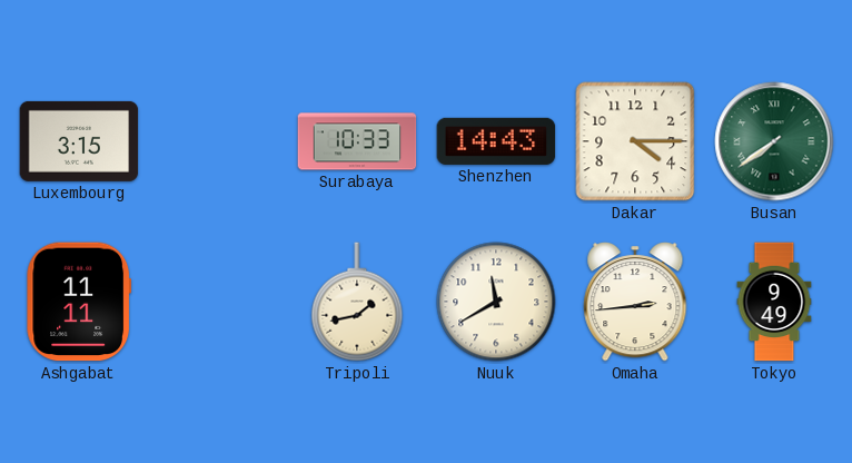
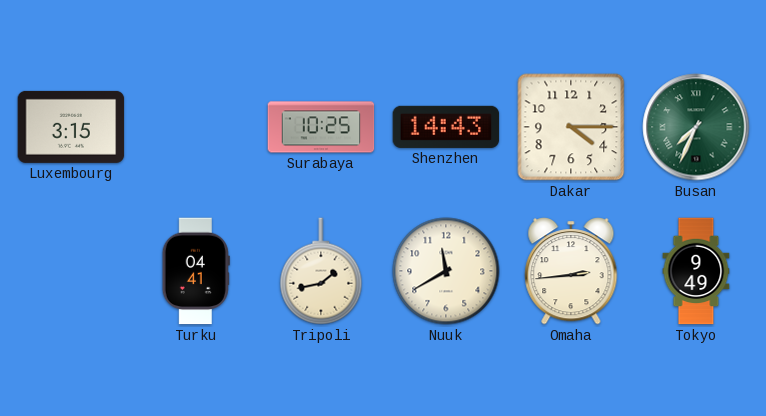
Surabaya: 10:33 -> 10:25 (321, 127)
Busan: 7:39 -> 7:34 (696, 127)
Ashgabat: 11:11 -> none (79, 302)
Turku: none -> 04:41 (196, 271)
